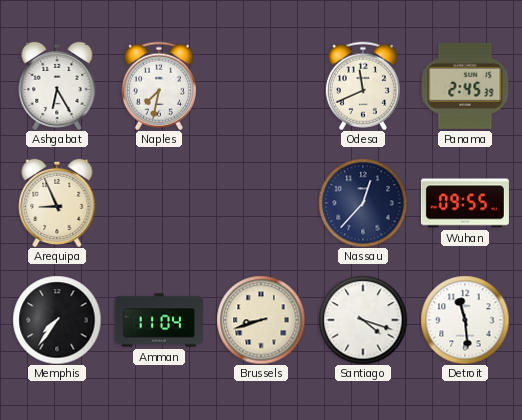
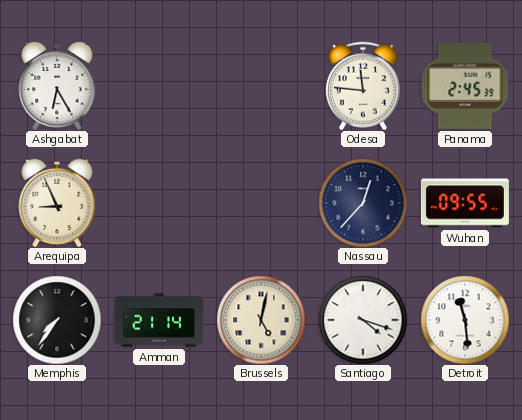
Naples: 7:32 -> none (159, 86)
Odesa: 11:41 -> 11:46 (363, 86)
Amman: 11:04 -> 21:14 (159, 320)
Brussels: 8:42 -> 5:02 (261, 320)
